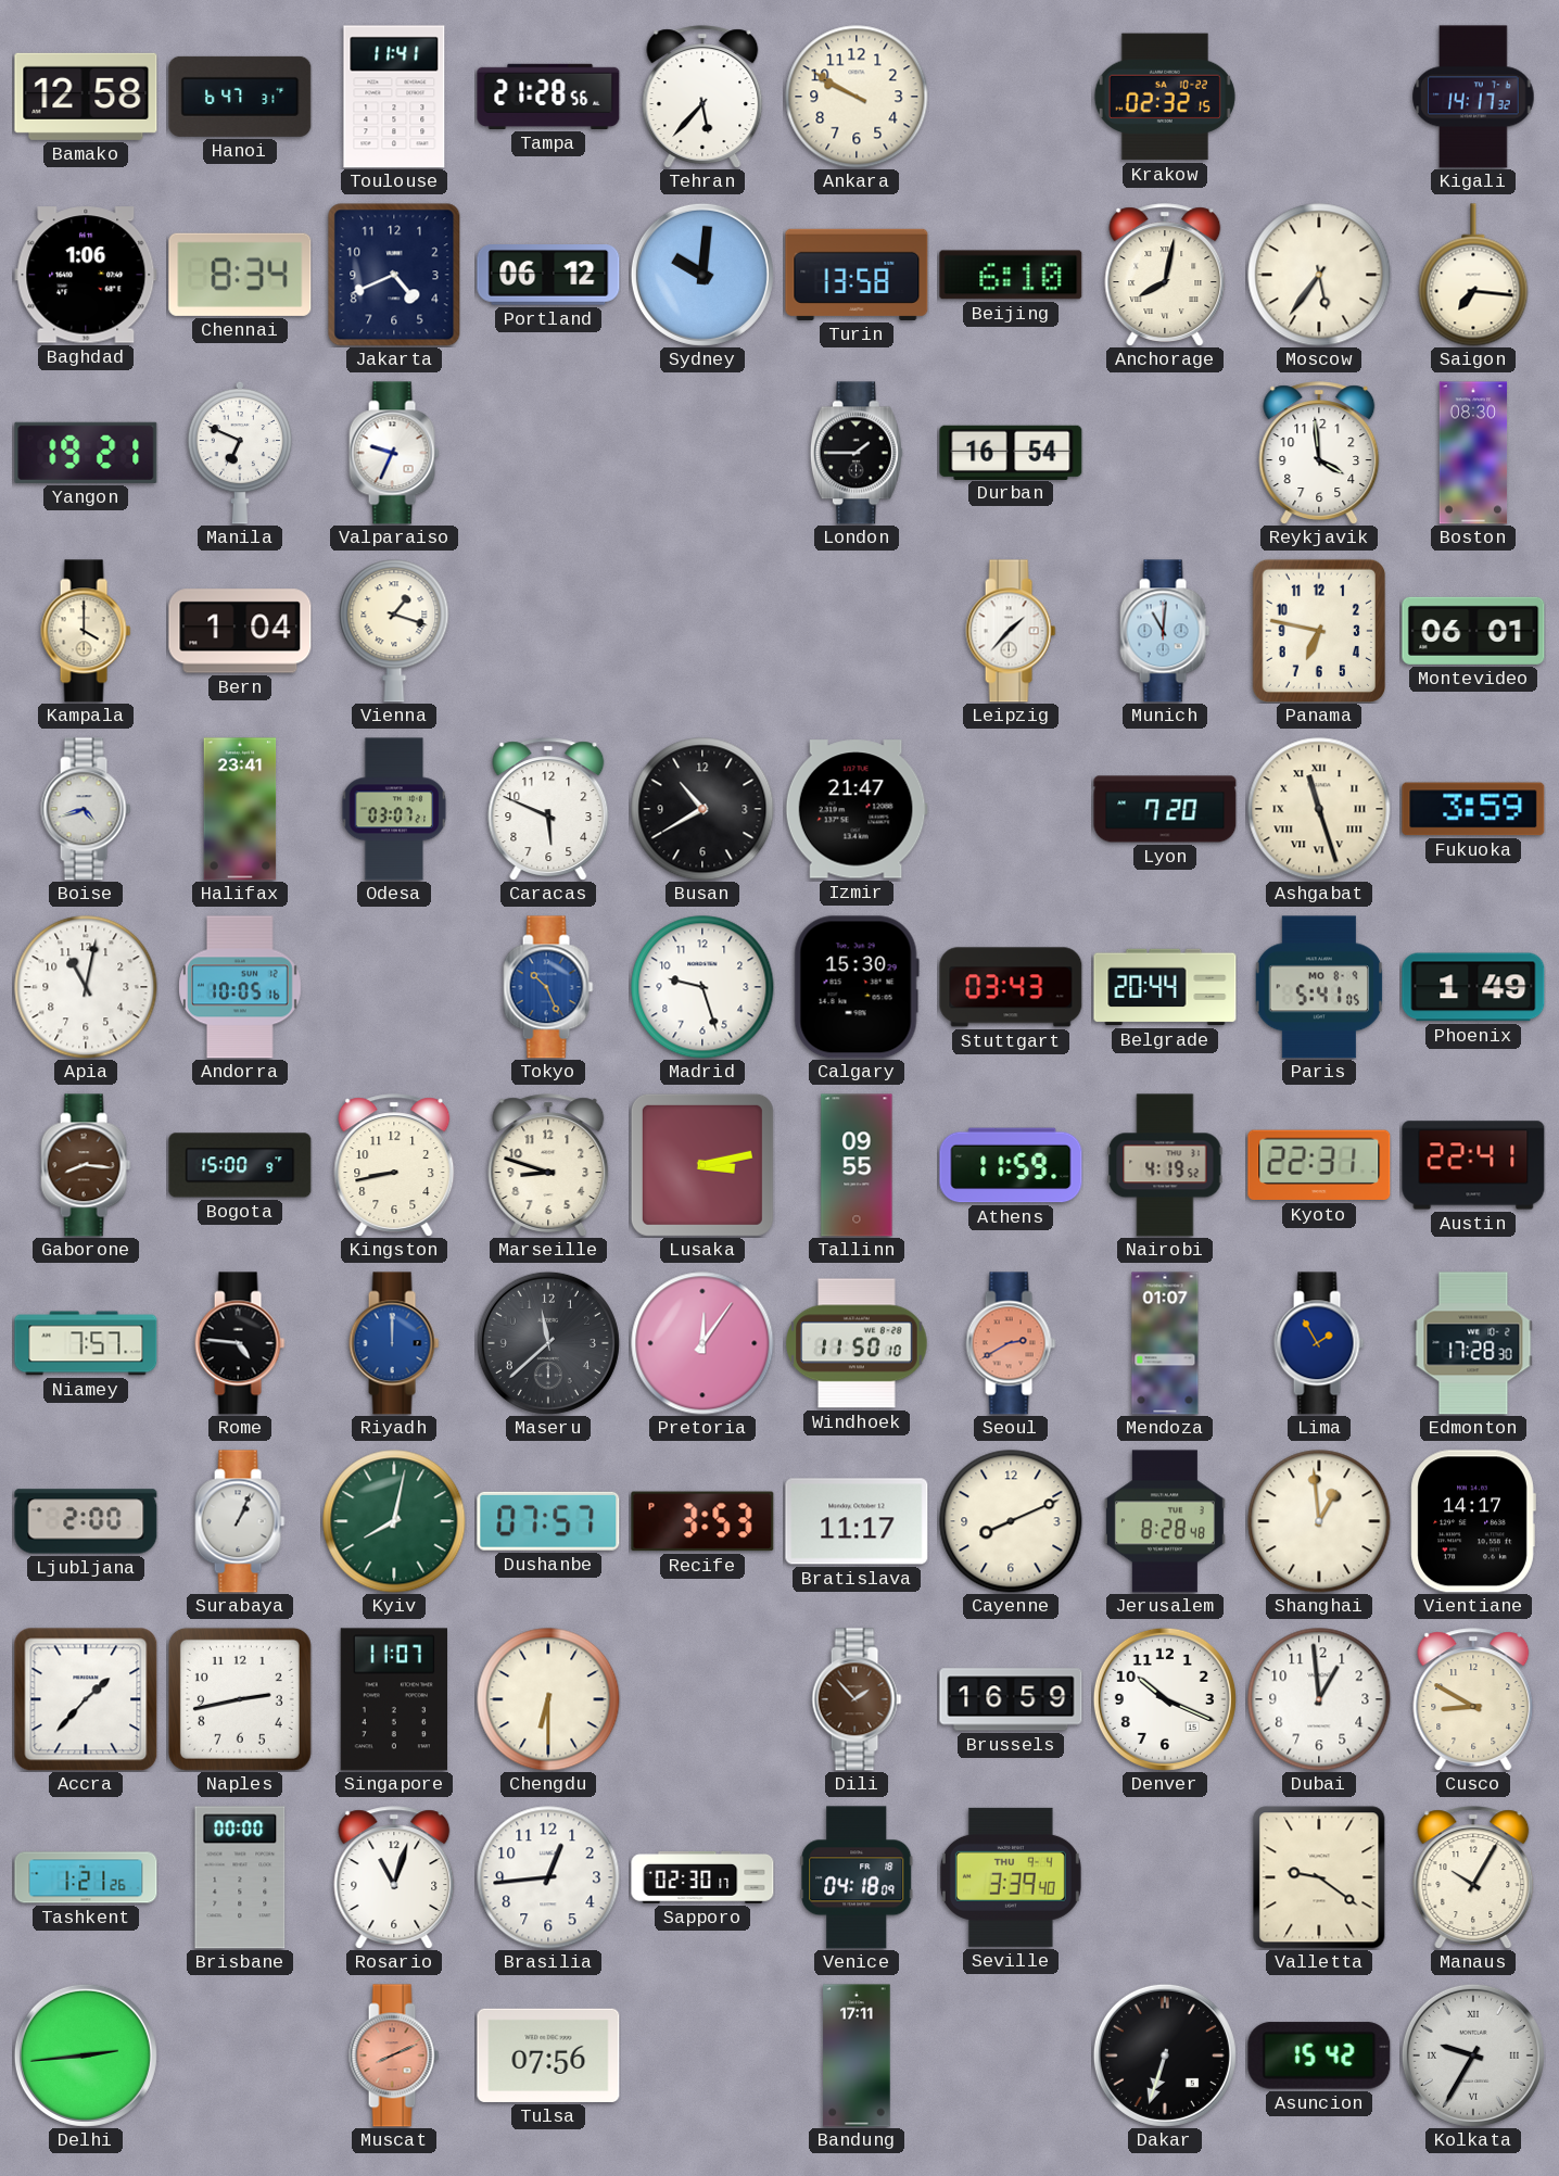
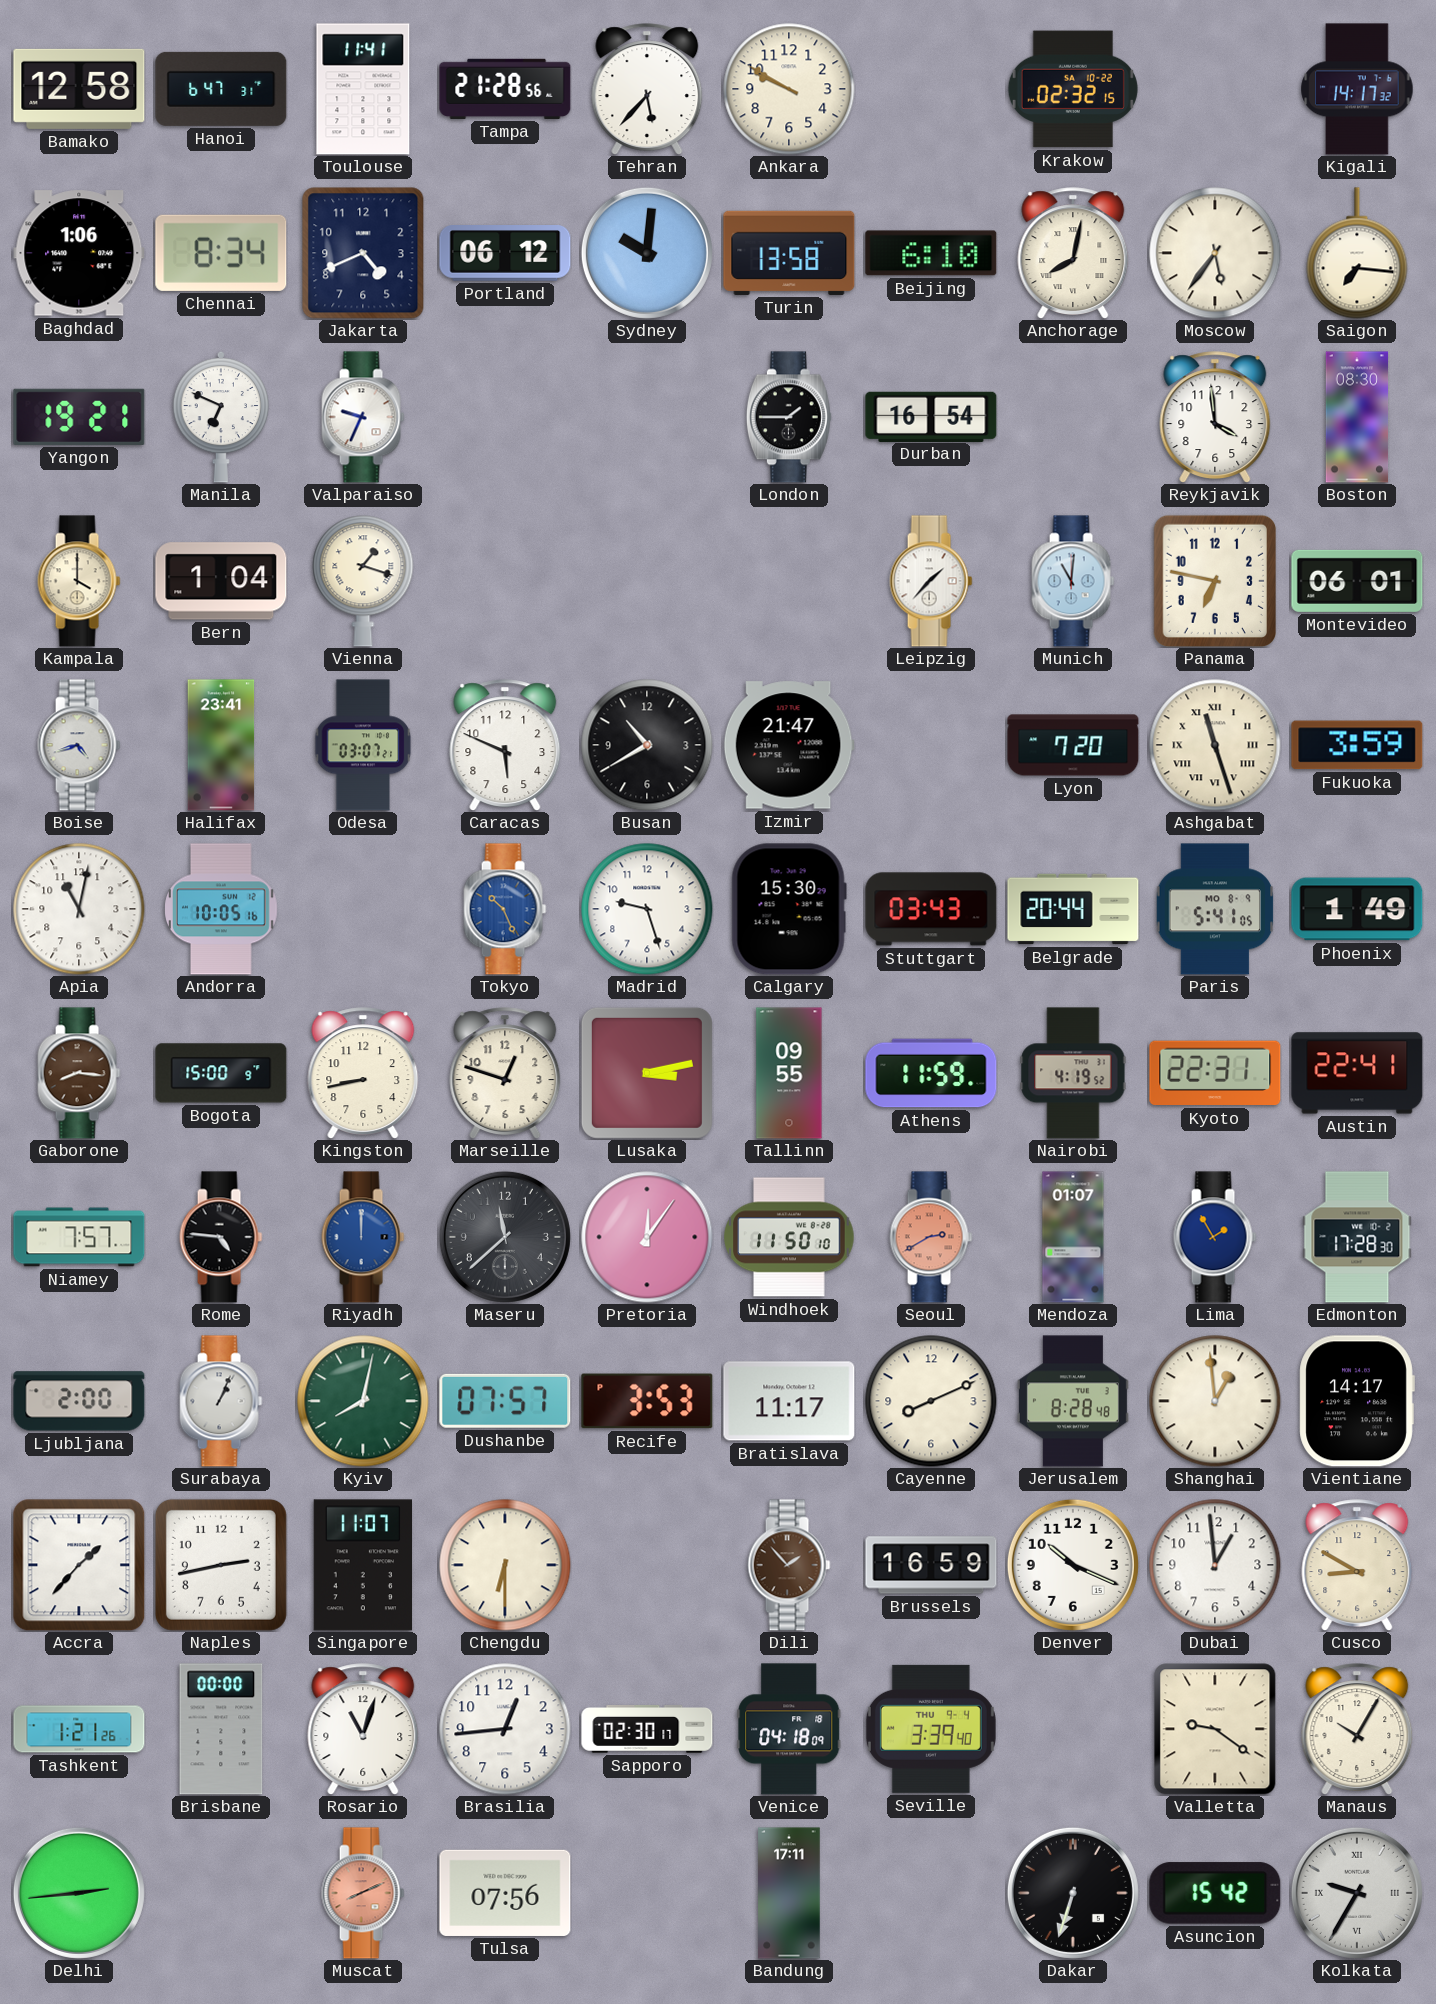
Marseille: 8:48 -> 12:48 (505, 1073)
